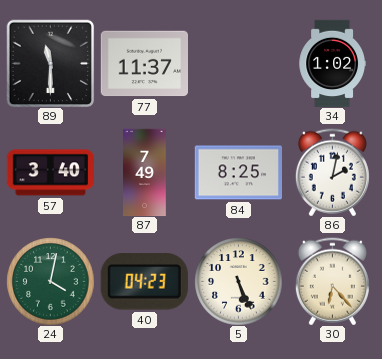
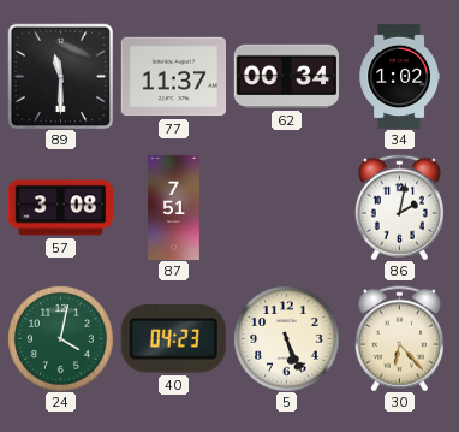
62: none -> 00:34 (286, 76)
57: 3:40 -> 3:08 (60, 208)
87: 7:49 -> 7:51 (174, 207)
84: 8:25 -> none (238, 173)
